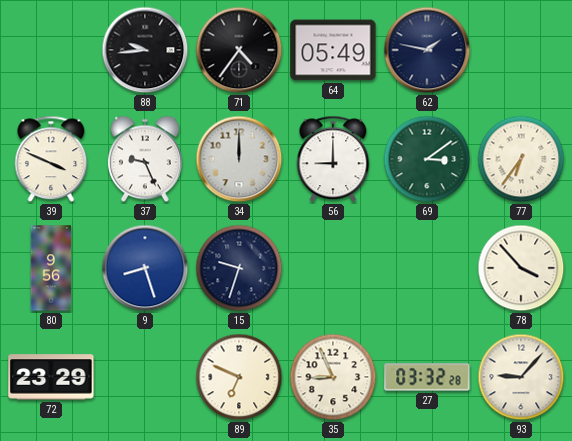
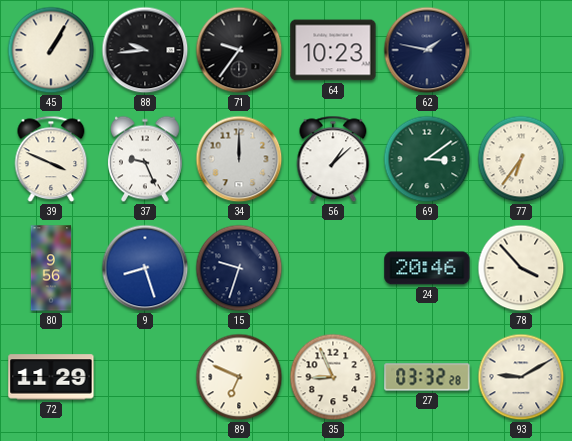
45: none -> 1:05 (51, 50)
71: 4:36 -> 9:36 (239, 50)
64: 05:49 -> 10:23 (333, 50)
56: 9:00 -> 1:08 (333, 159)
24: none -> 20:46 (427, 268)
72: 23:29 -> 11:29 (51, 377)
93: 9:07 -> 9:10 (521, 377)
